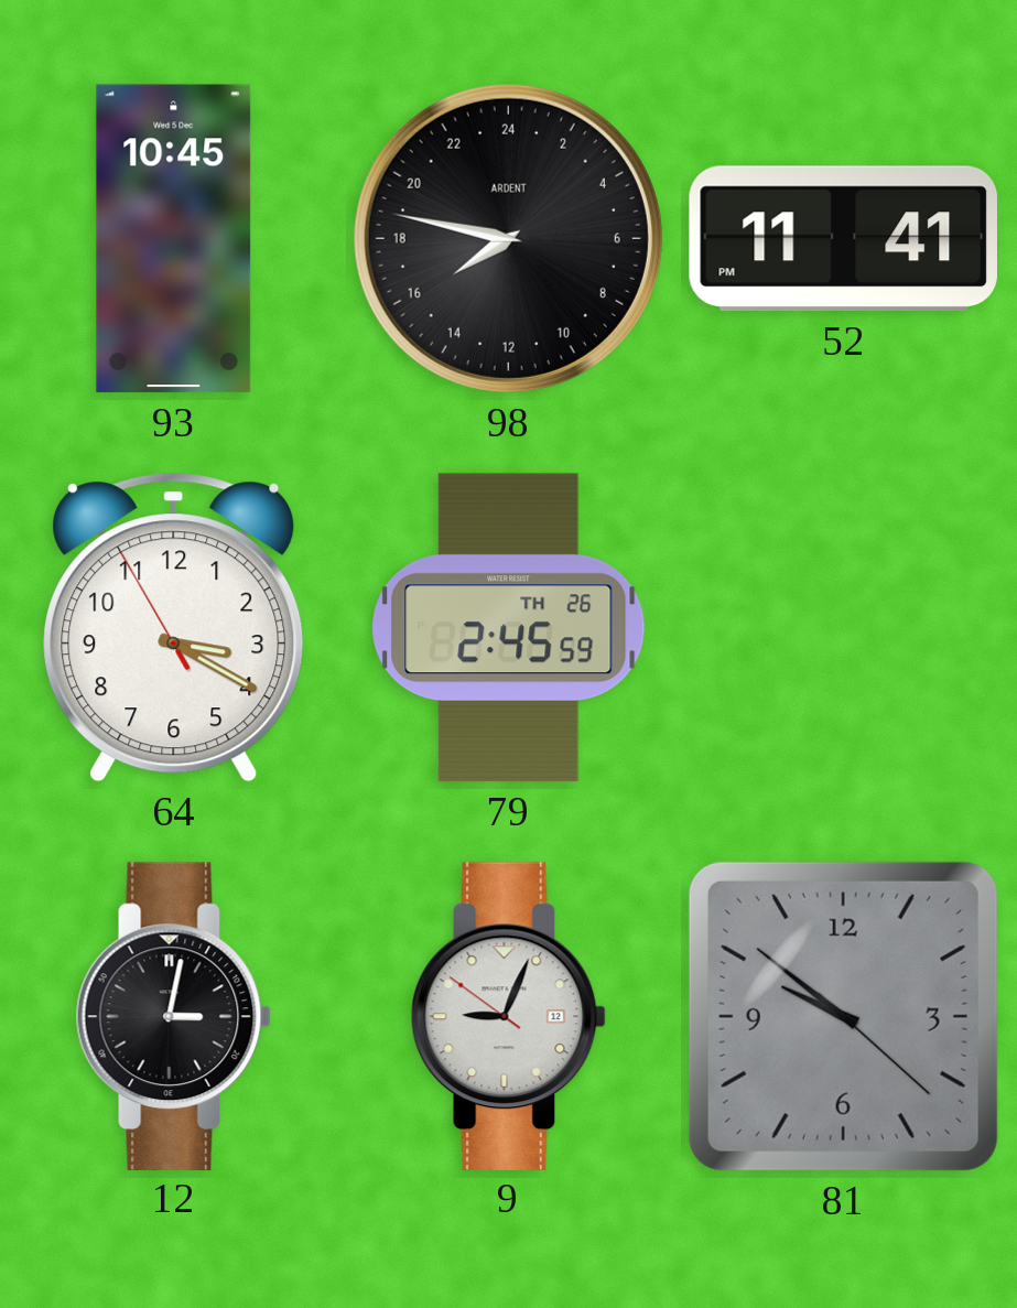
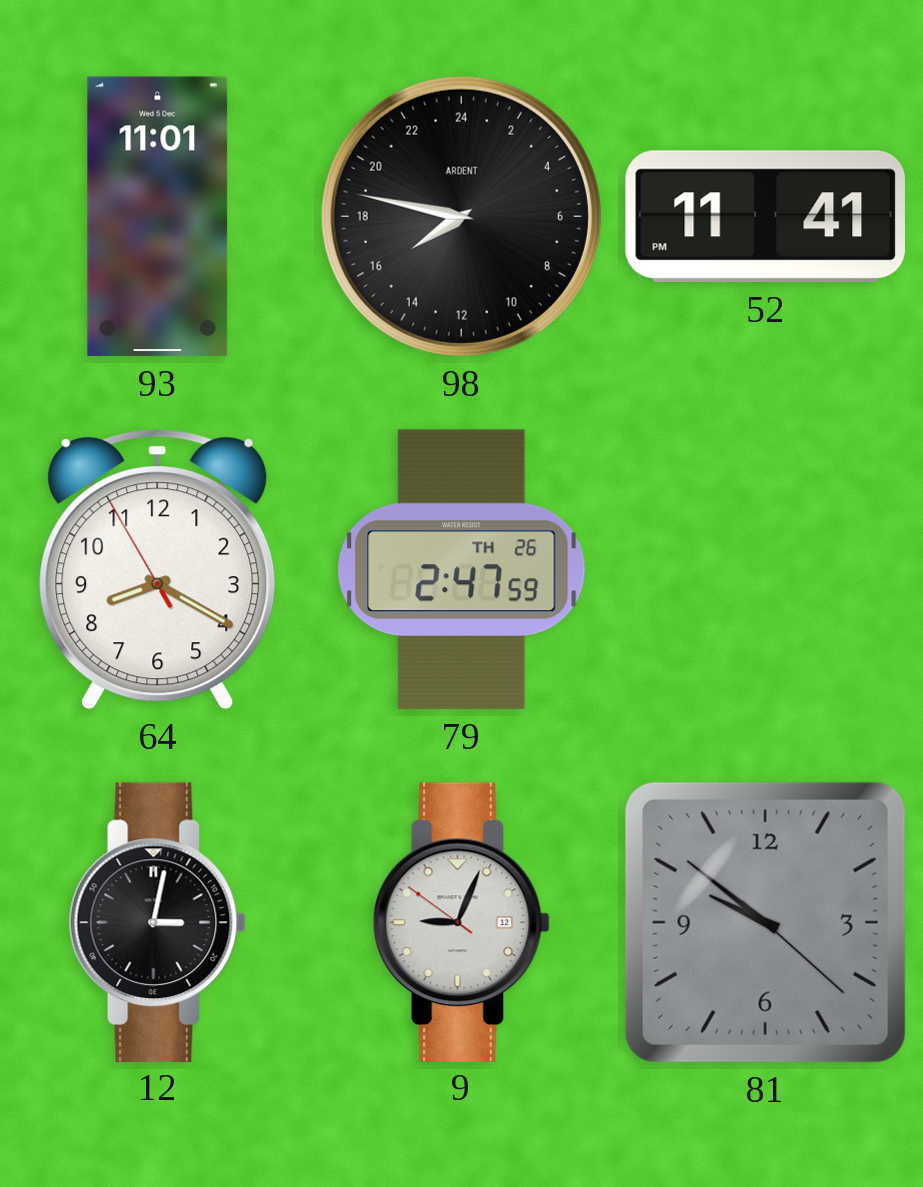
93: 10:45 -> 11:01 (158, 217)
64: 3:19 -> 8:19 (158, 570)
79: 2:45 -> 2:47 (462, 570)
